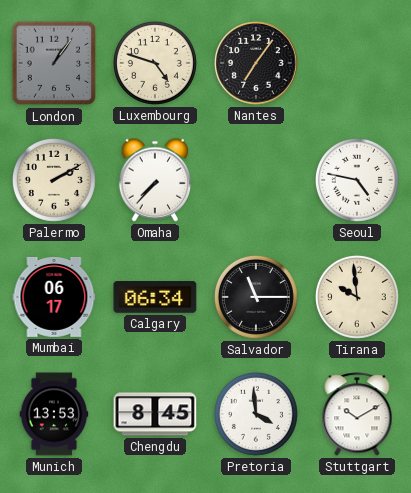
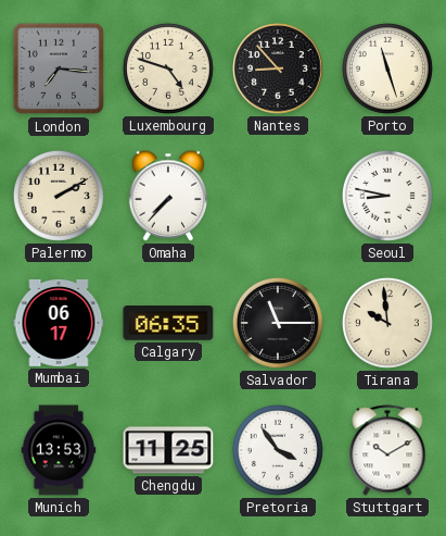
London: 1:06 -> 7:16 (59, 68)
Nantes: 7:06 -> 8:53 (278, 68)
Porto: none -> 11:27 (387, 68)
Seoul: 4:47 -> 8:47 (387, 196)
Calgary: 06:34 -> 06:35 (168, 323)
Chengdu: 8:45 -> 11:25 (168, 450)
Pretoria: 3:59 -> 3:54 (278, 450)
